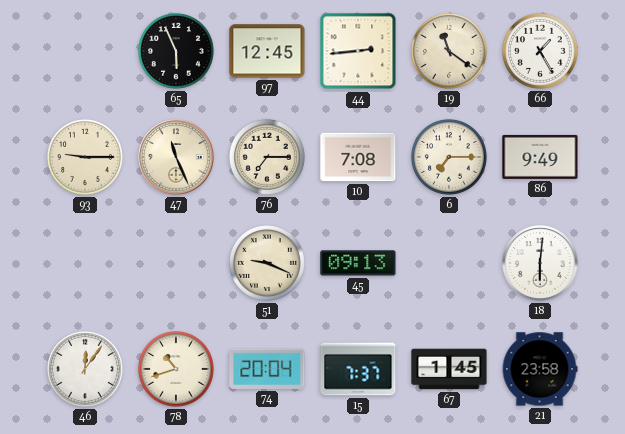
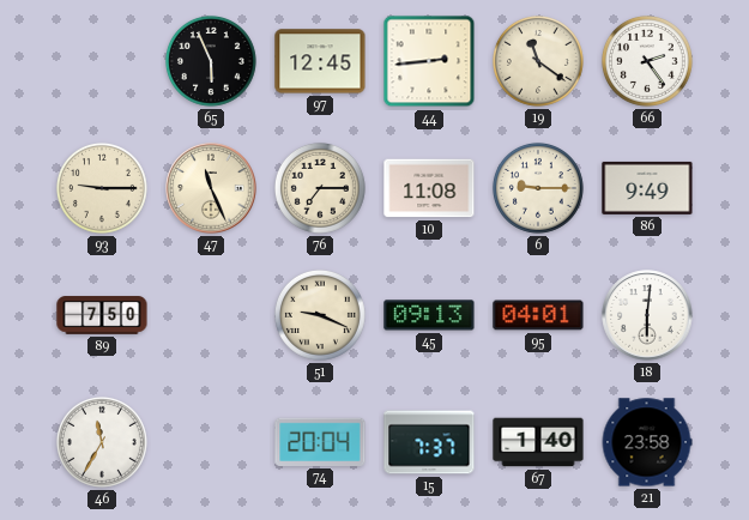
66: 1:25 -> 2:24 (647, 61)
10: 7:08 -> 11:08 (429, 188)
6: 7:15 -> 9:15 (538, 188)
89: none -> 7:50 (102, 315)
95: none -> 04:01 (538, 315)
46: 12:06 -> 11:35 (102, 442)
78: 10:42 -> none (176, 369)
67: 1:45 -> 1:40 (538, 442)
